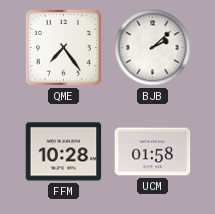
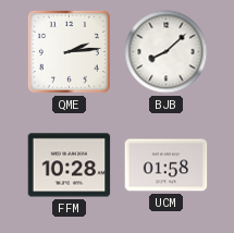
QME: 7:24 -> 2:14 (69, 51)
BJB: 2:08 -> 8:08 (167, 52)
